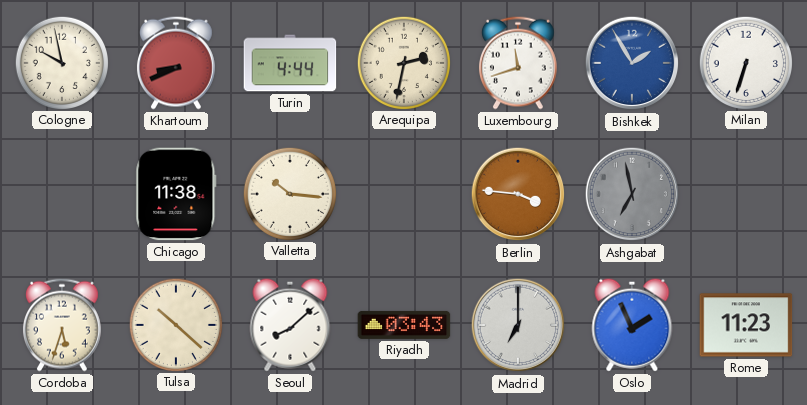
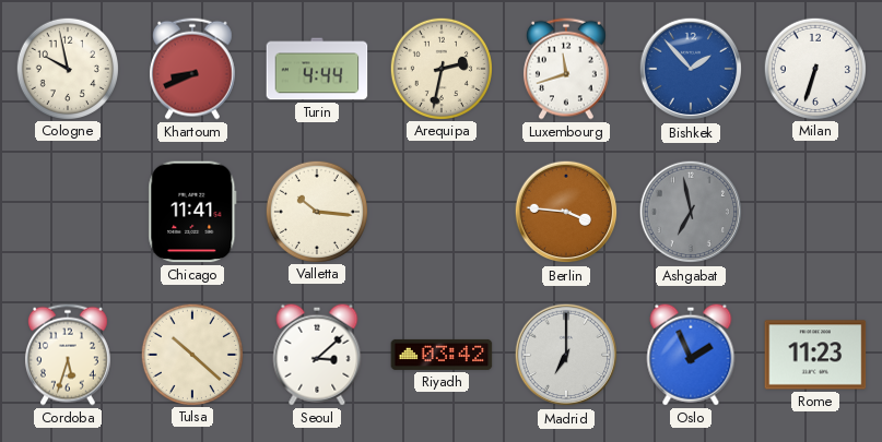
Bishkek: 1:55 -> 1:53 (691, 69)
Chicago: 11:38 -> 11:41 (192, 212)
Seoul: 8:08 -> 3:08 (317, 355)
Riyadh: 03:43 -> 03:42 (442, 355)
